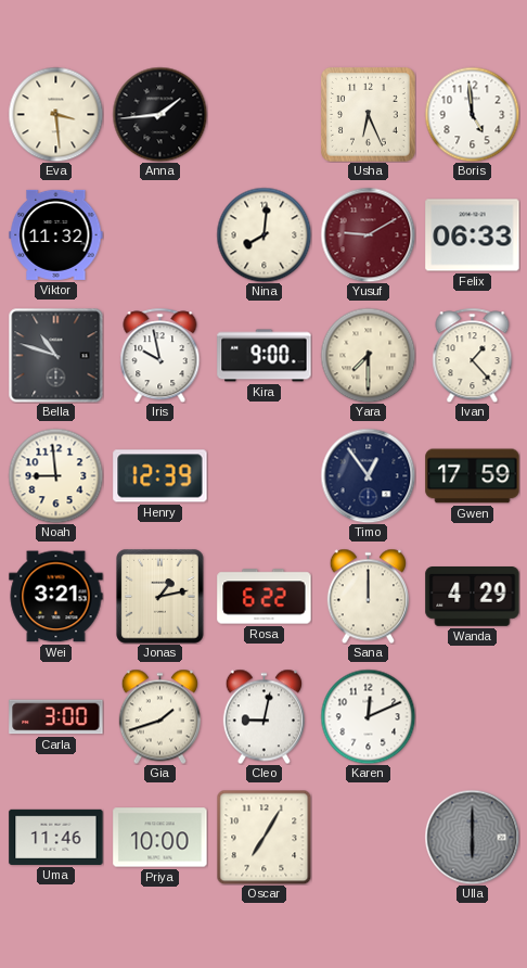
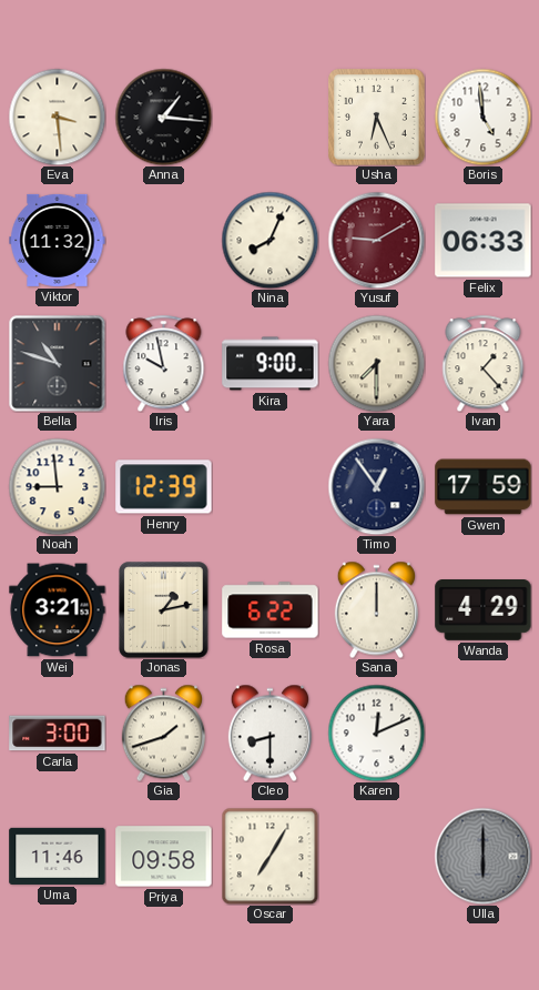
Anna: 1:44 -> 1:16 (163, 117)
Nina: 8:01 -> 8:04 (269, 240)
Cleo: 9:02 -> 8:30 (269, 733)
Priya: 10:00 -> 09:58 (164, 857)
